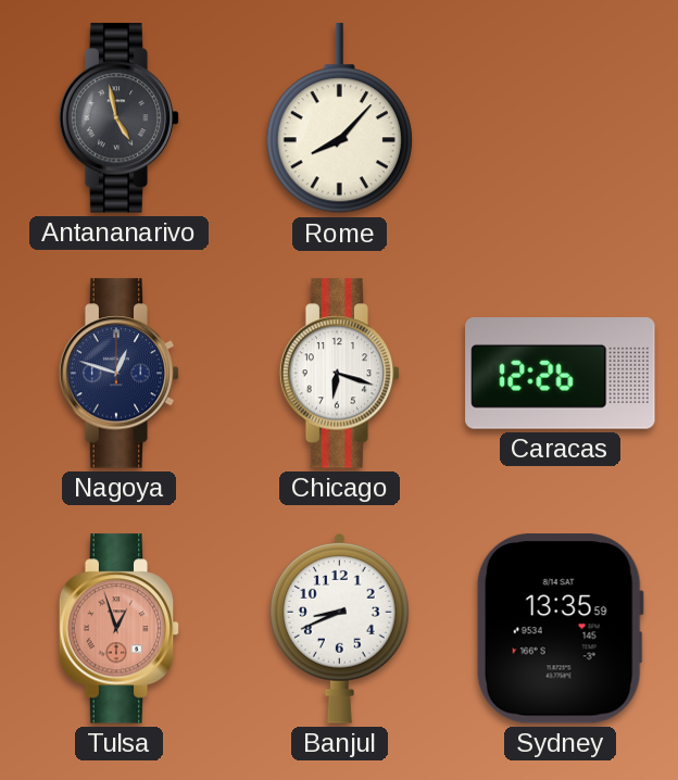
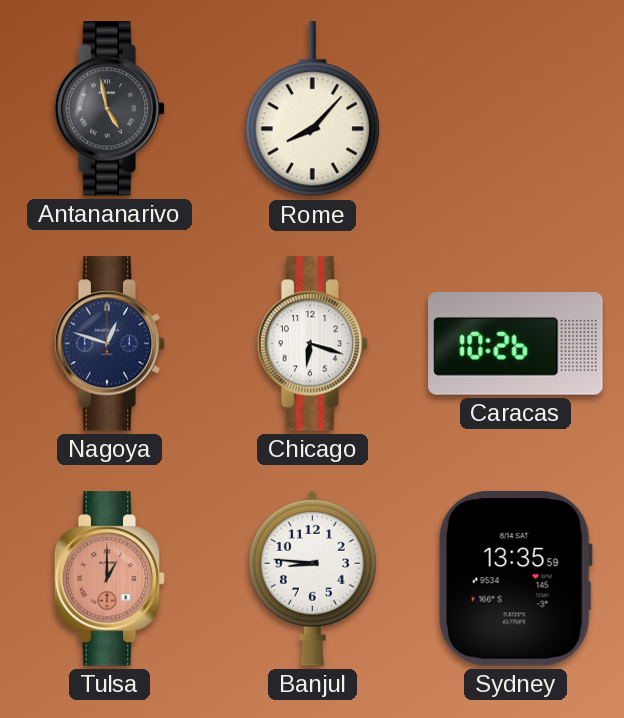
Caracas: 12:26 -> 10:26 (516, 344)
Tulsa: 12:57 -> 1:00 (110, 579)
Banjul: 8:41 -> 8:46 (313, 579)
